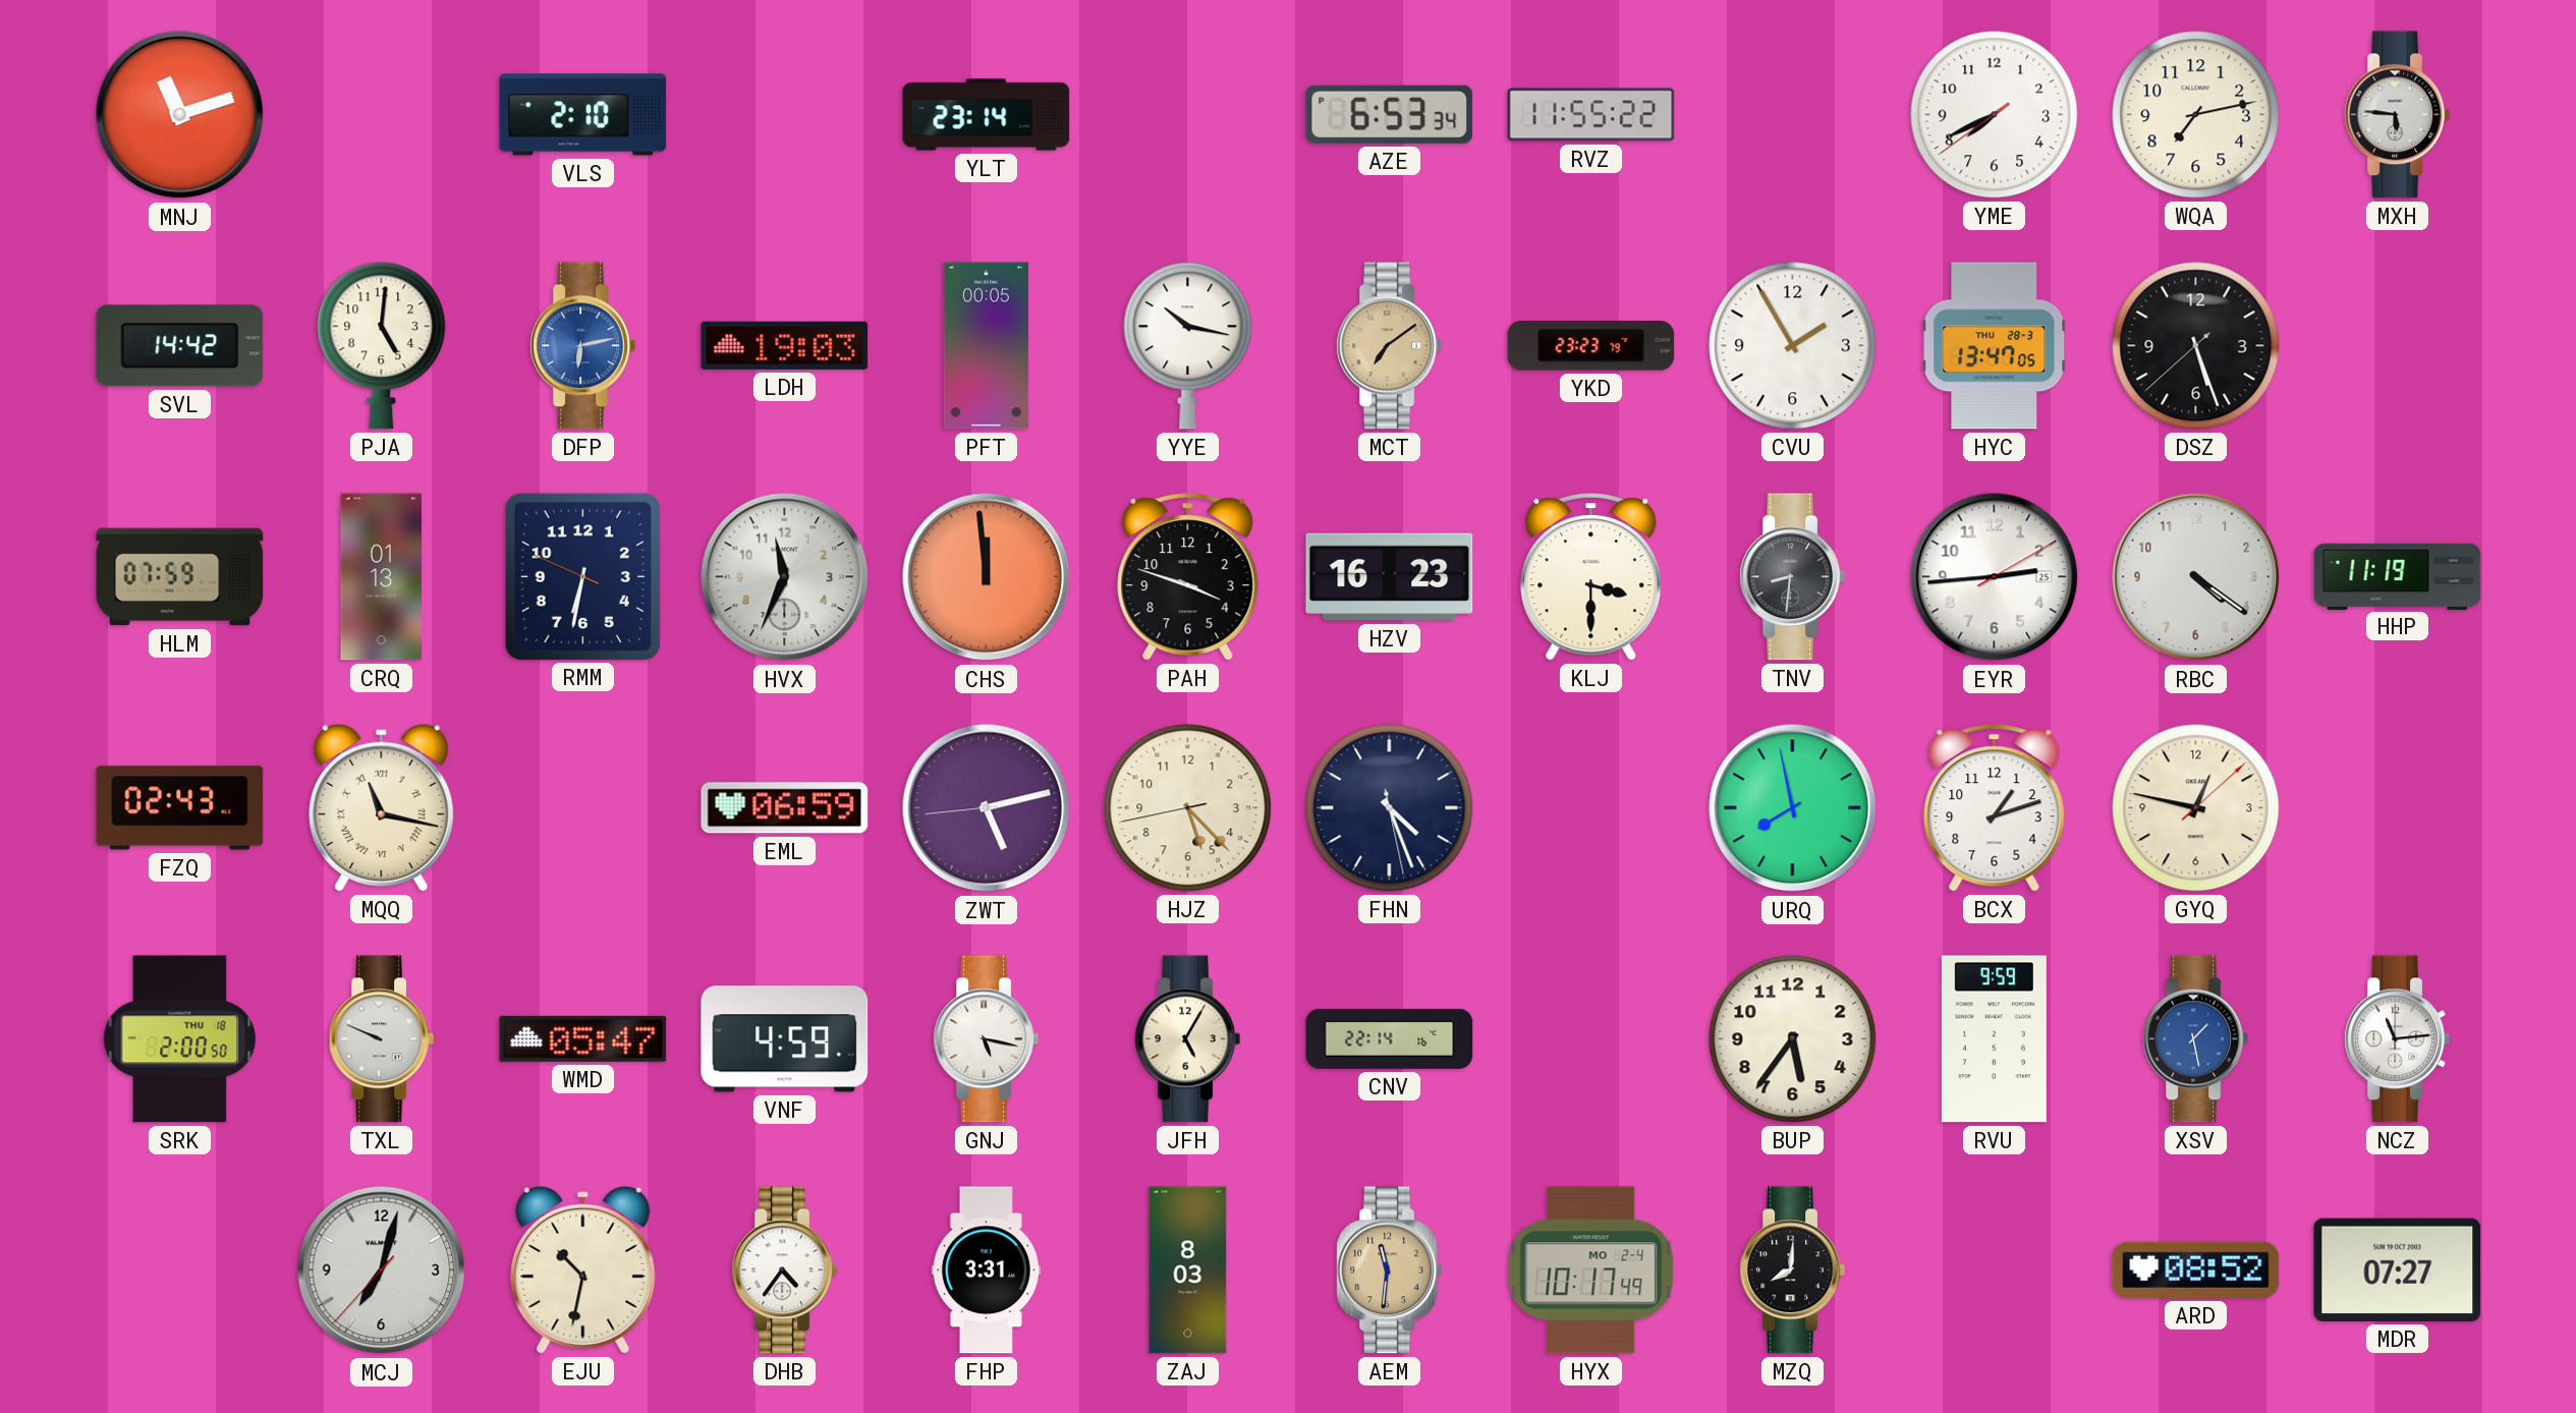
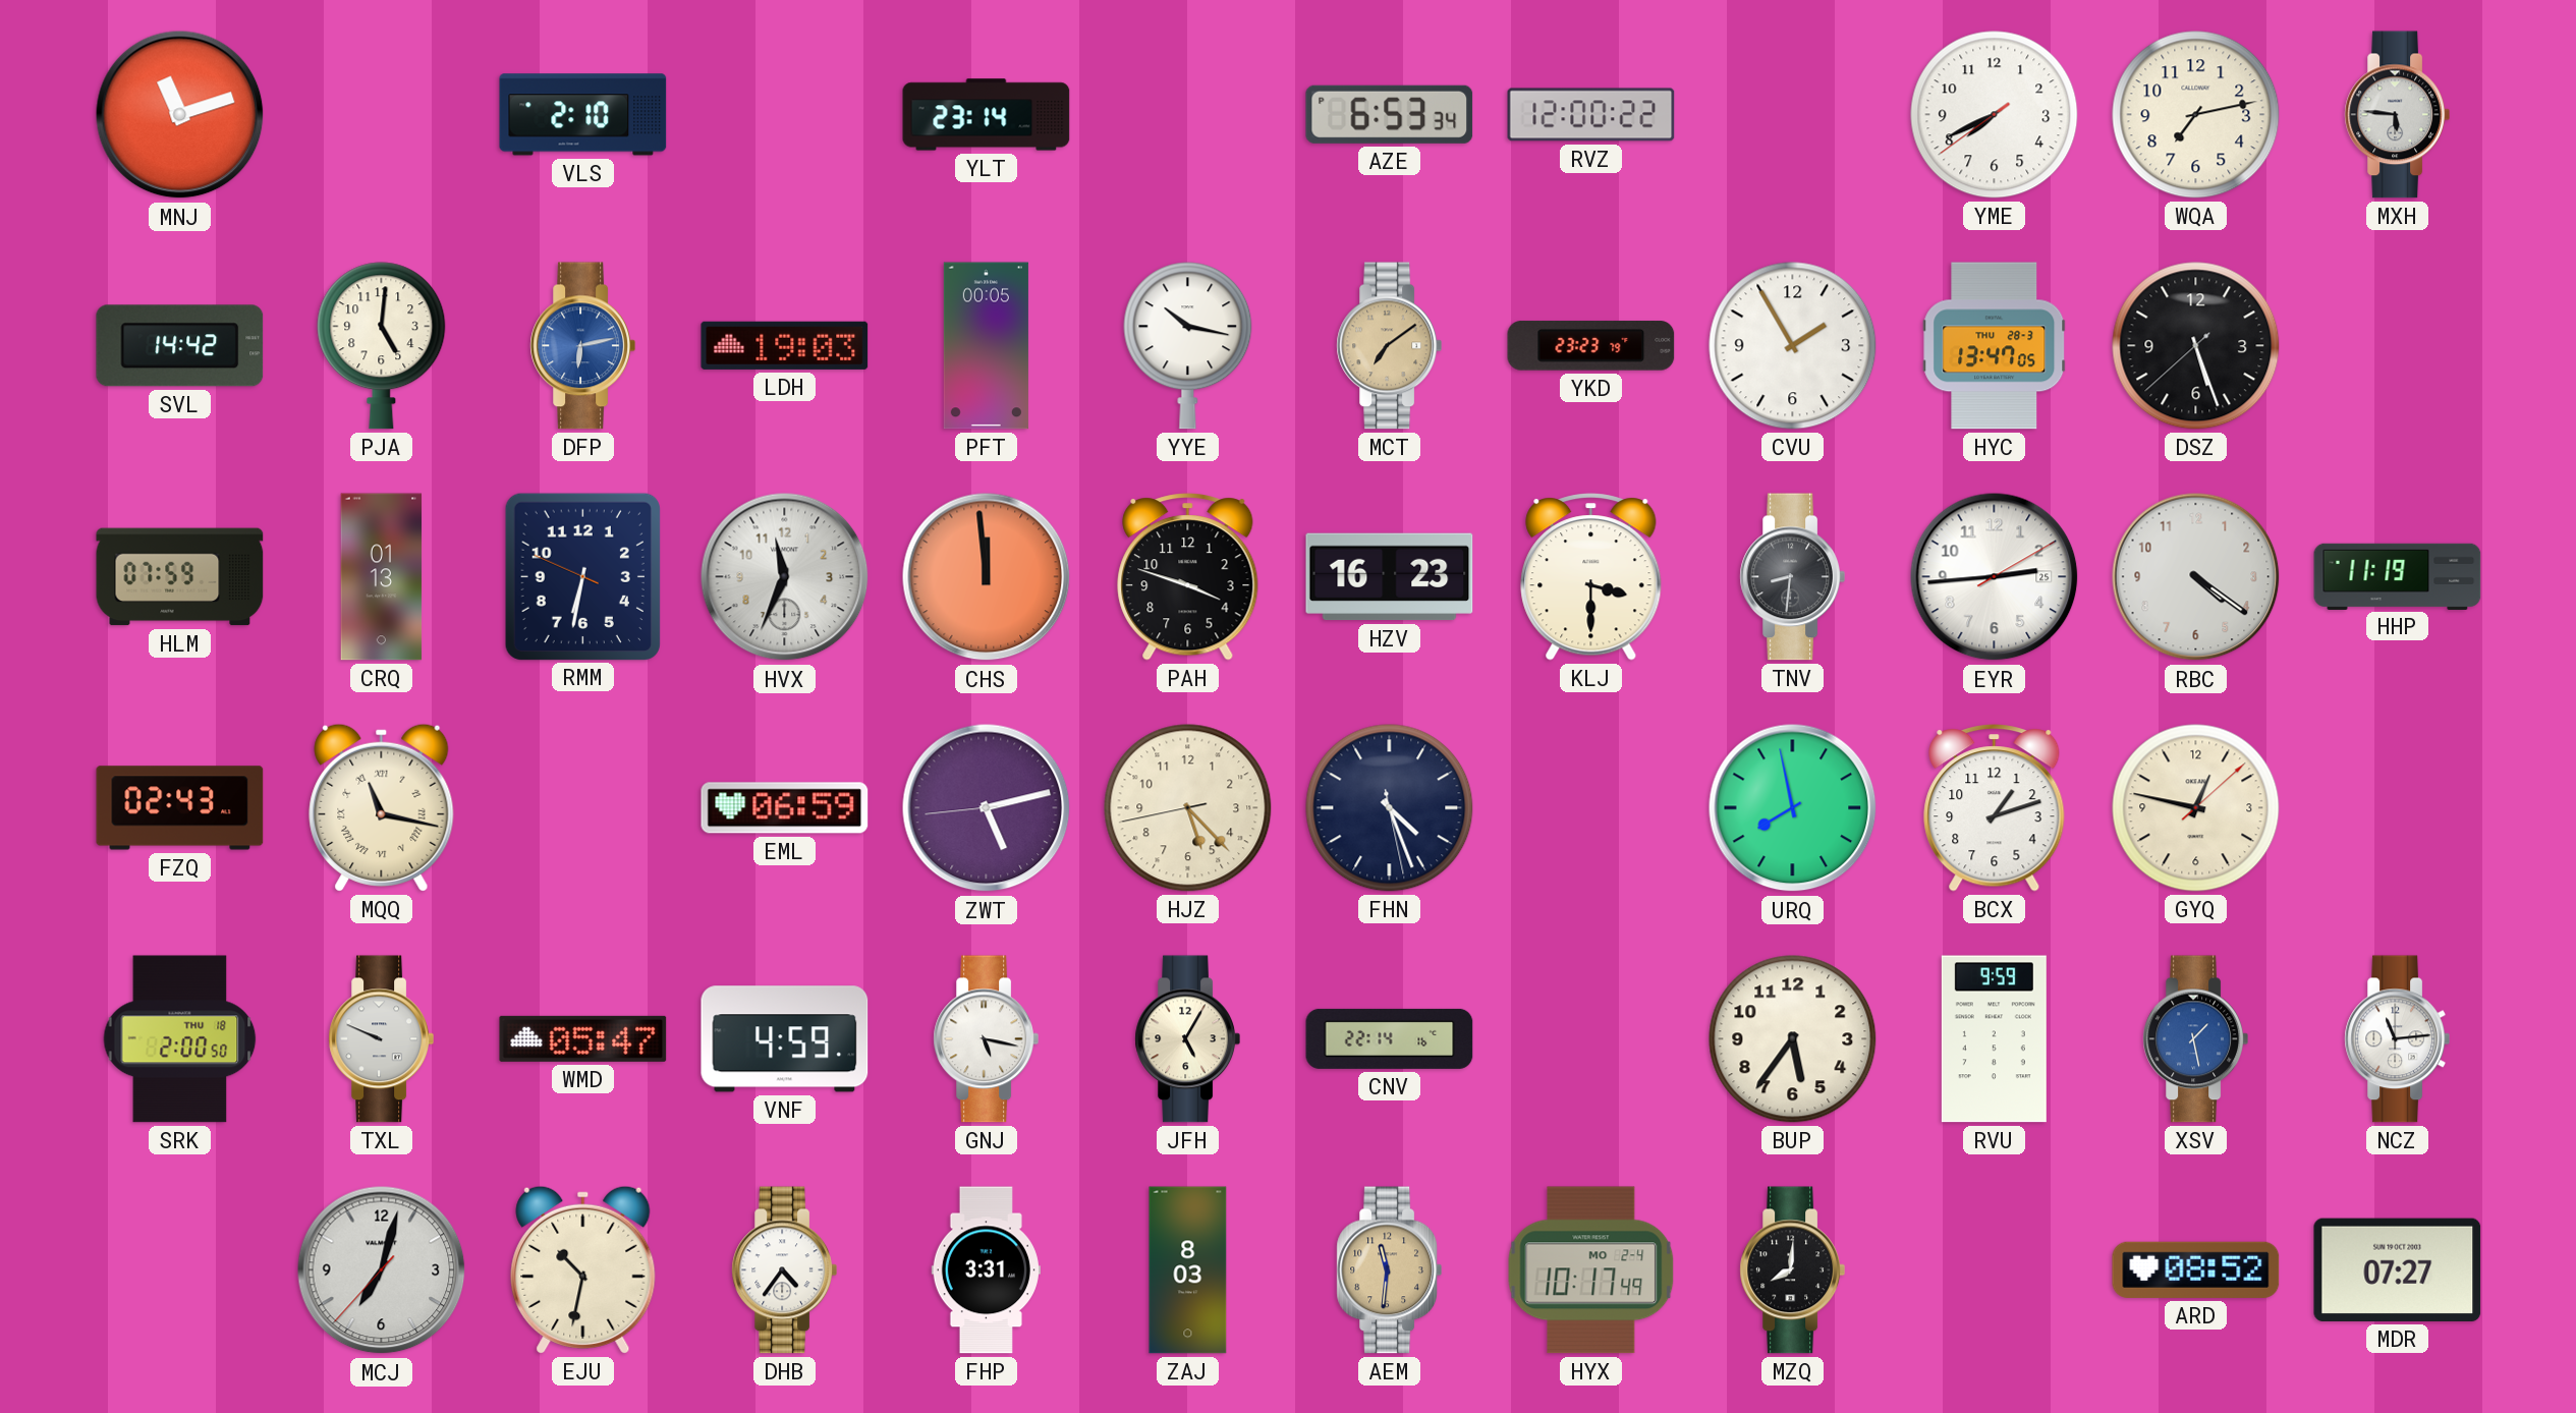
RVZ: 11:55 -> 12:00 (1591, 115)
